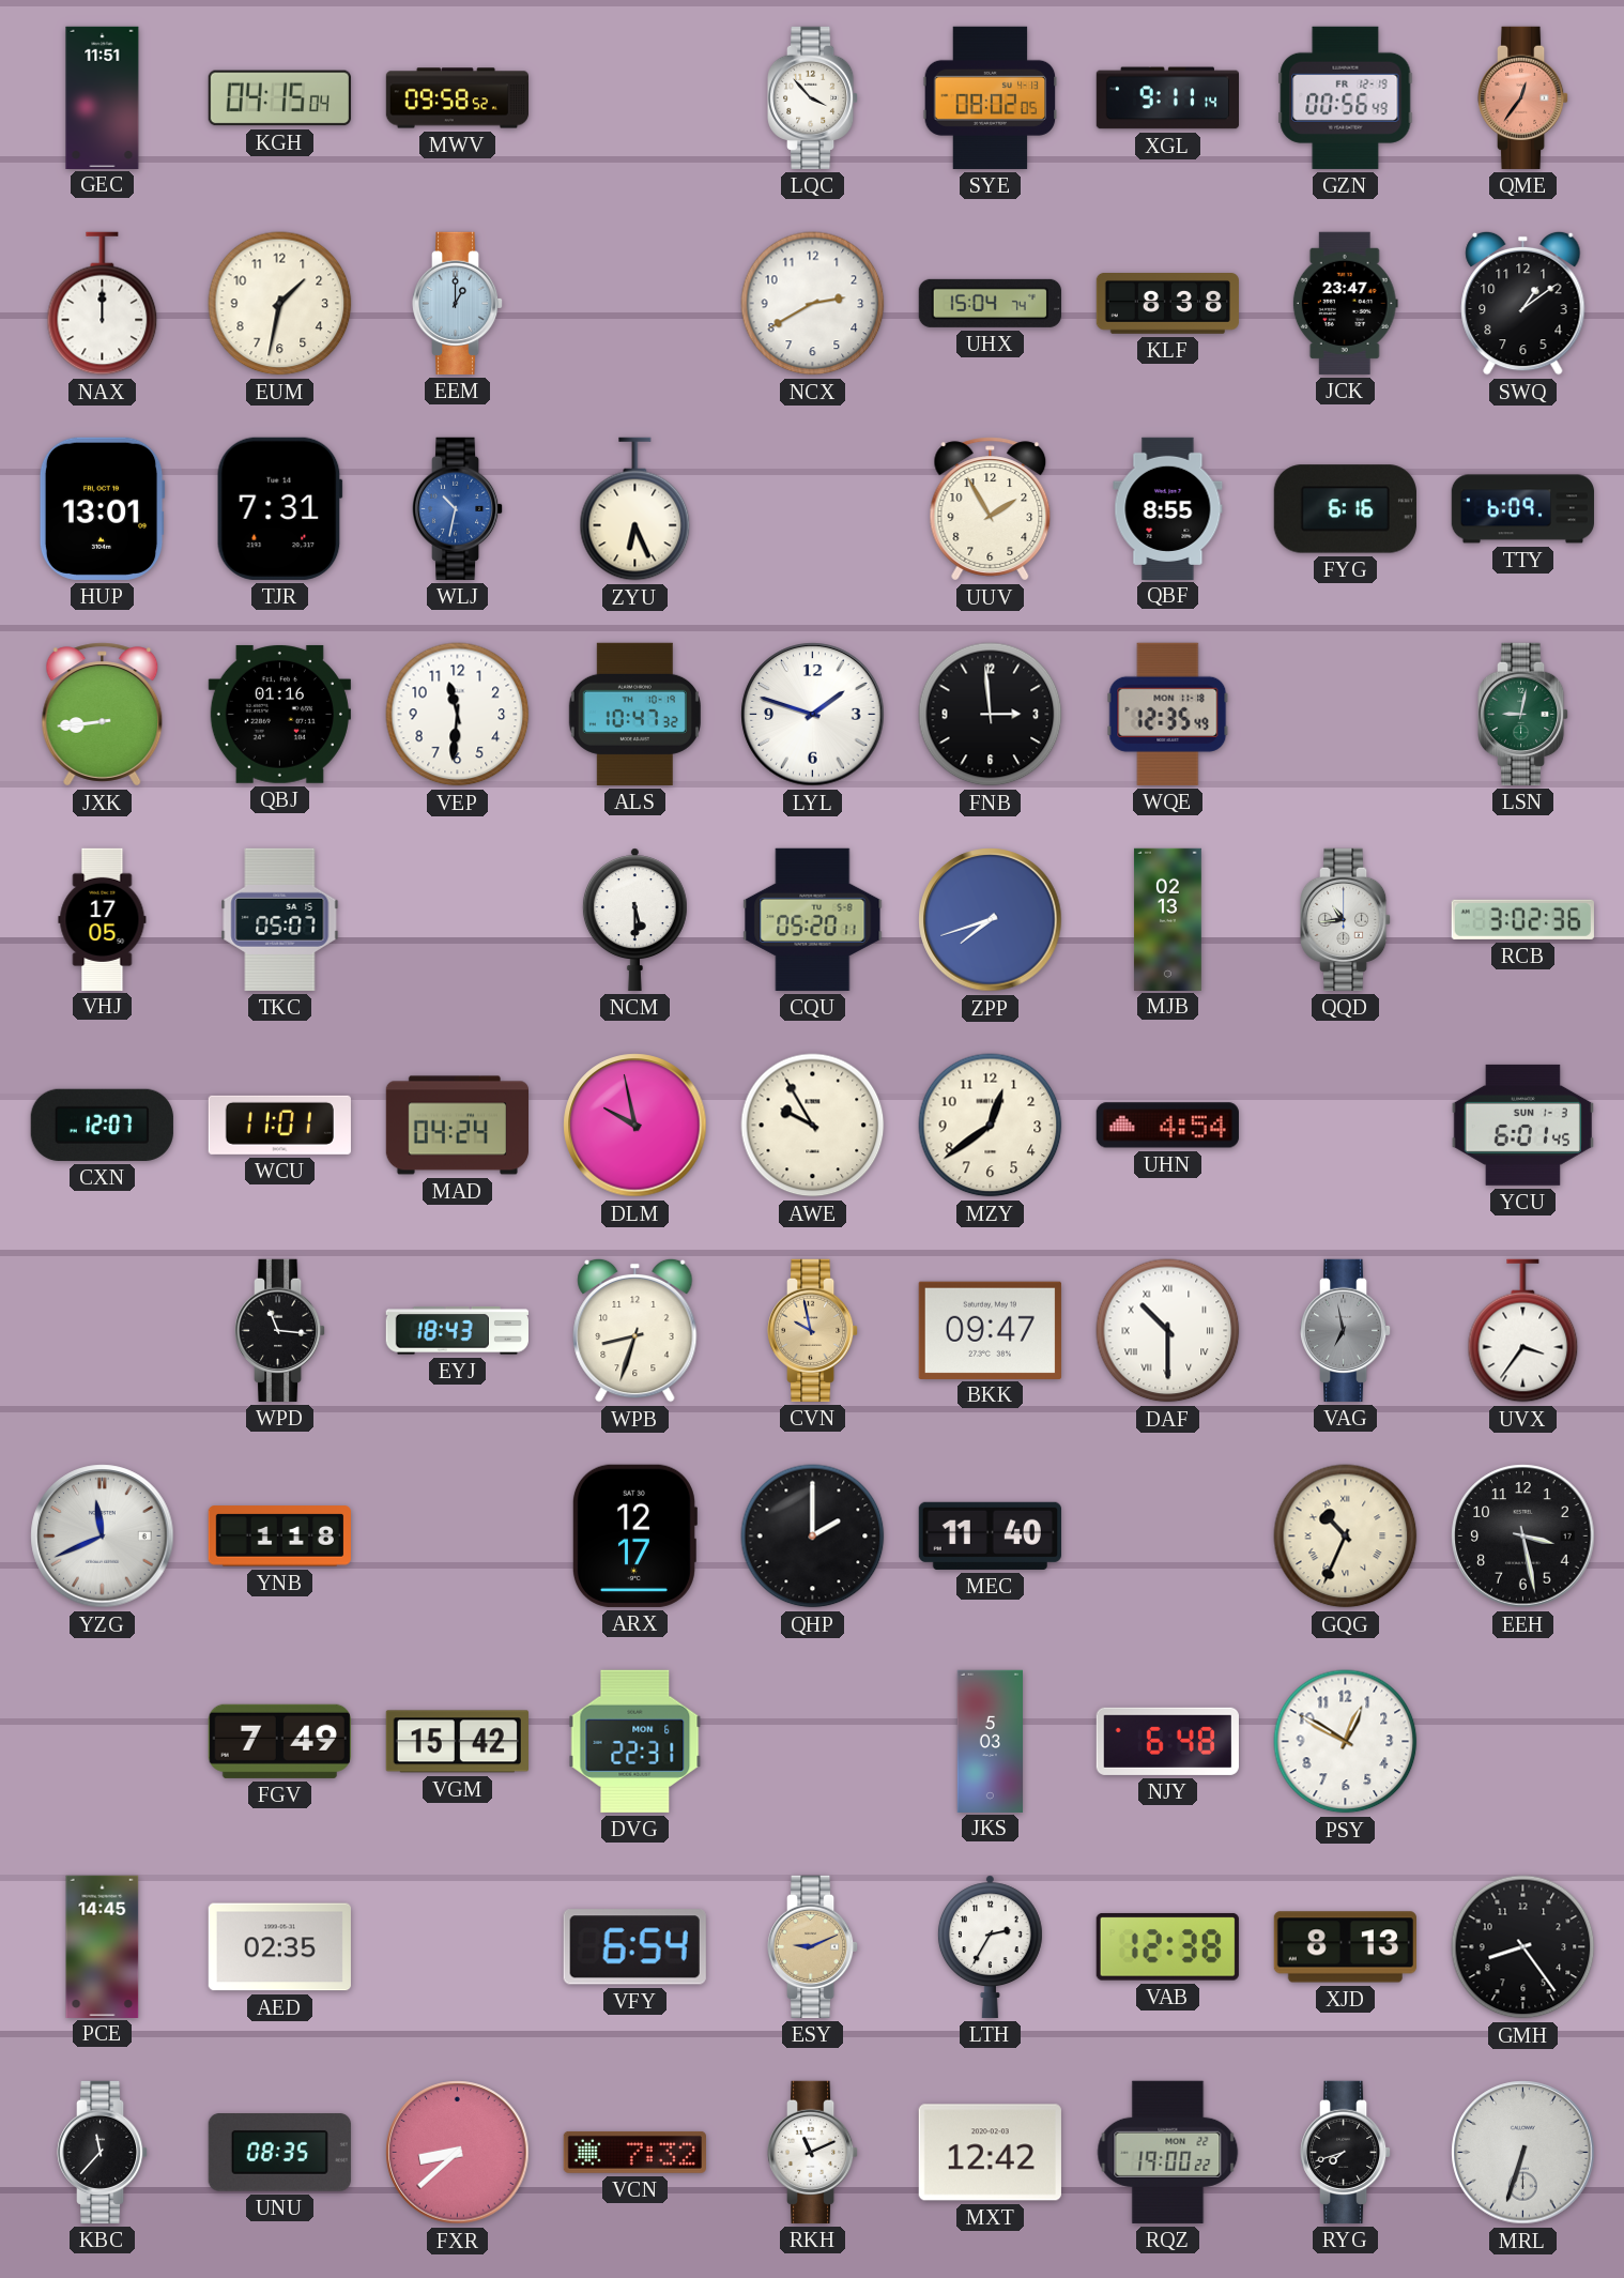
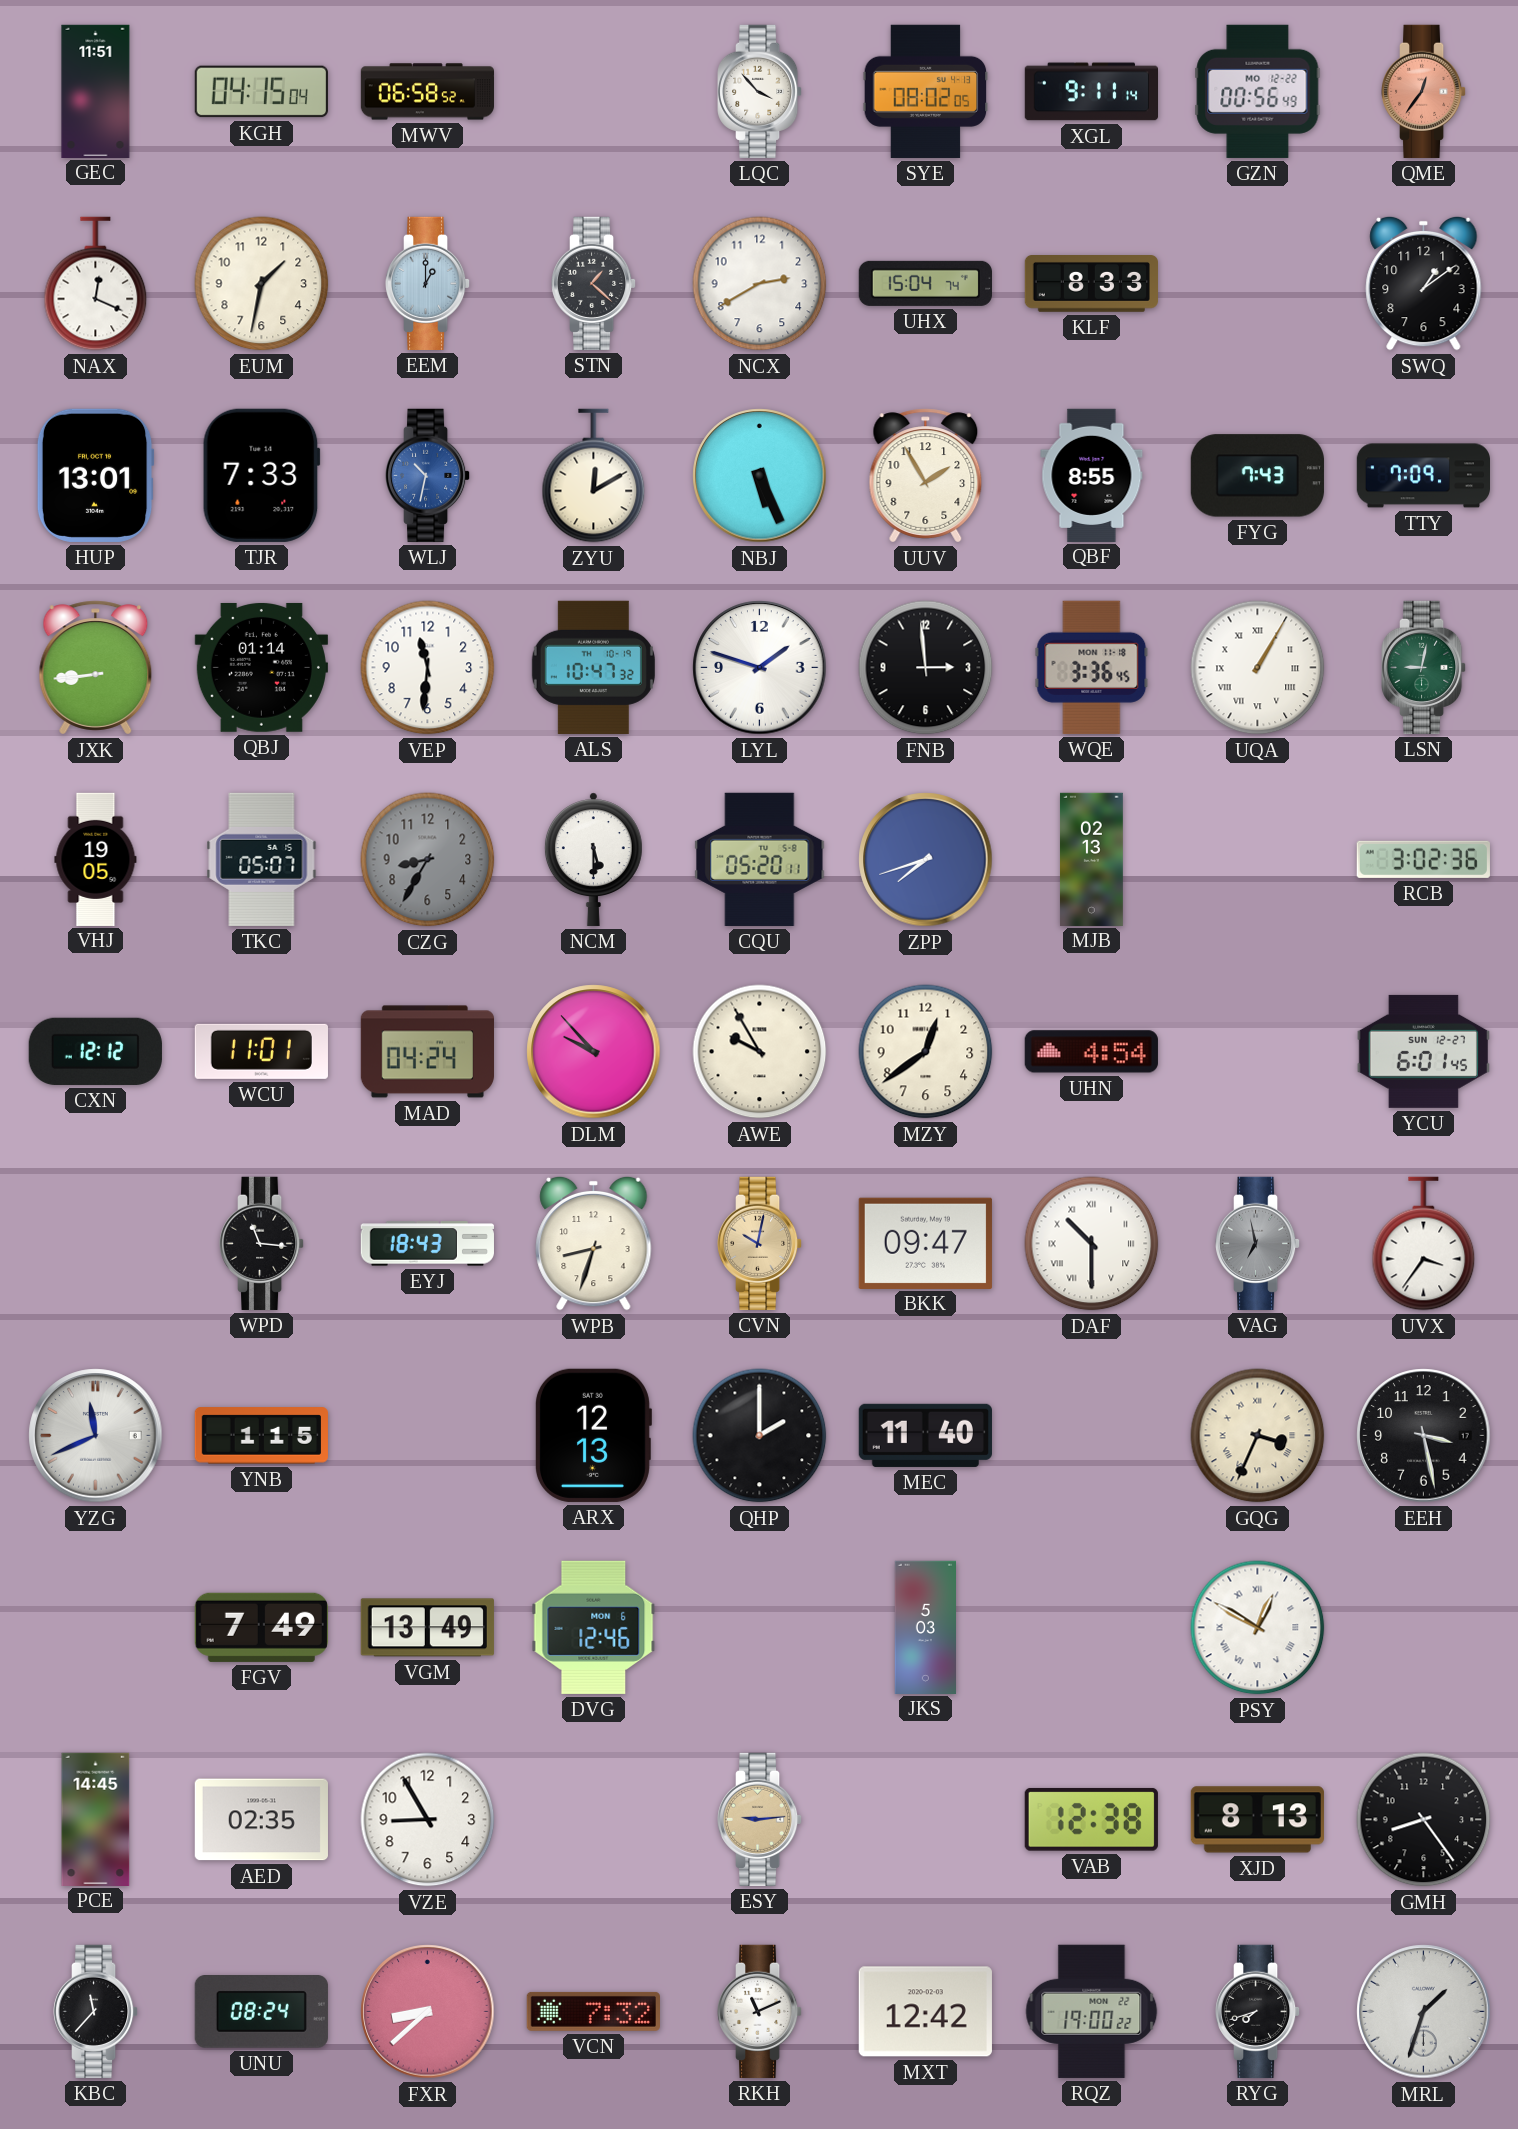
MWV: 09:58 -> 06:58 (427, 92)
GZN date: FR 12-19 -> MO 12-22 (1258, 91)
NAX: 12:00 -> 12:19 (96, 284)
STN: none -> 1:22 (594, 283)
KLF: 8:38 -> 8:33 (1091, 284)
JCK: 23:47 -> none (1345, 303)
TJR: 7:31 -> 7:33 (261, 475)
ZYU: 6:26 -> 12:10 (594, 476)
NBJ: none -> 5:26 (760, 476)
FYG: 6:16 -> 7:43 (1257, 476)
TTY: 6:09 -> 7:09 (1423, 476)
QBJ: 01:16 -> 01:14 (261, 667)
WQE: 12:35 -> 3:36 (1092, 667)
UQA: none -> 1:05 (1258, 668)
VHJ: 17:05 -> 19:05 (96, 859)
CZG: none -> 8:35 (428, 860)
QQD: 10:44 -> none (1346, 919)
CXN: 12:07 -> 12:12 (95, 1051)
DLM: 9:58 -> 9:53 (594, 1052)
YCU date: SUN 1-3 -> SUN 12-27 (1423, 1051)
CVN: 9:58 -> 10:02 (760, 1243)
YNB: 1:18 -> 1:15 (261, 1436)
ARX: 12:17 -> 12:13 (593, 1435)
GQG: 10:34 -> 3:34 (1258, 1436)
VGM: 15:42 -> 13:49 (427, 1628)
DVG: 22:31 -> 12:46 (594, 1627)
NJY: 6:48 -> none (1167, 1741)
PSY numerals: Arabic -> Roman (1258, 1628)
VZE: none -> 8:55 (428, 1820)
VFY: 6:54 -> none (634, 1947)
ESY: 9:11 -> 9:14 (760, 1819)
LTH: 2:35 -> none (990, 1946)
UNU: 08:35 -> 08:24 (261, 2012)
MRL: 6:33 -> 1:33 (1424, 2012)
